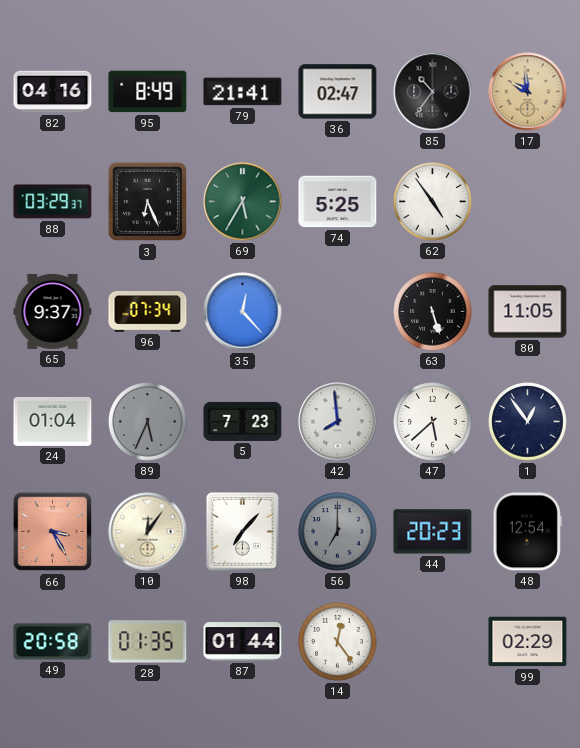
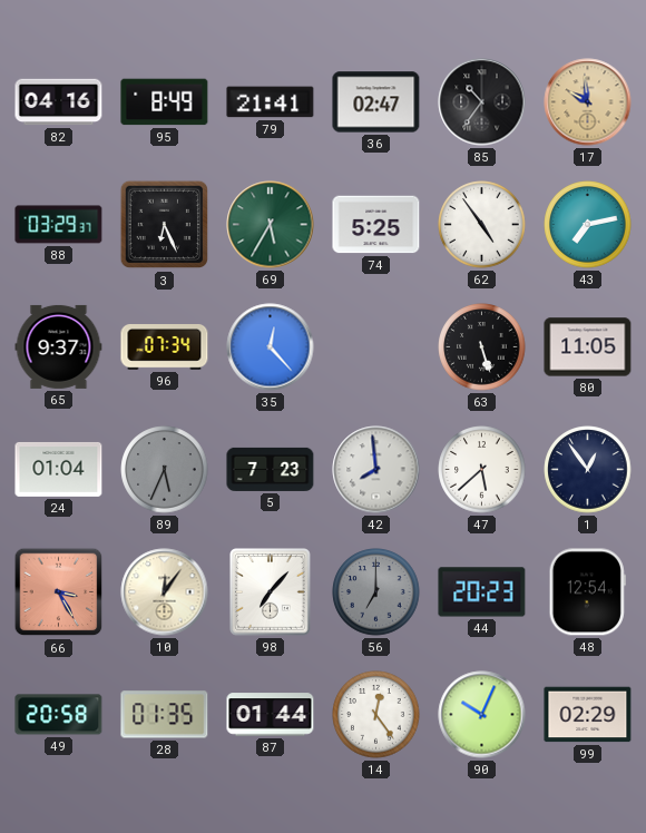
43: none -> 7:13 (588, 225)
90: none -> 10:04 (482, 715)
